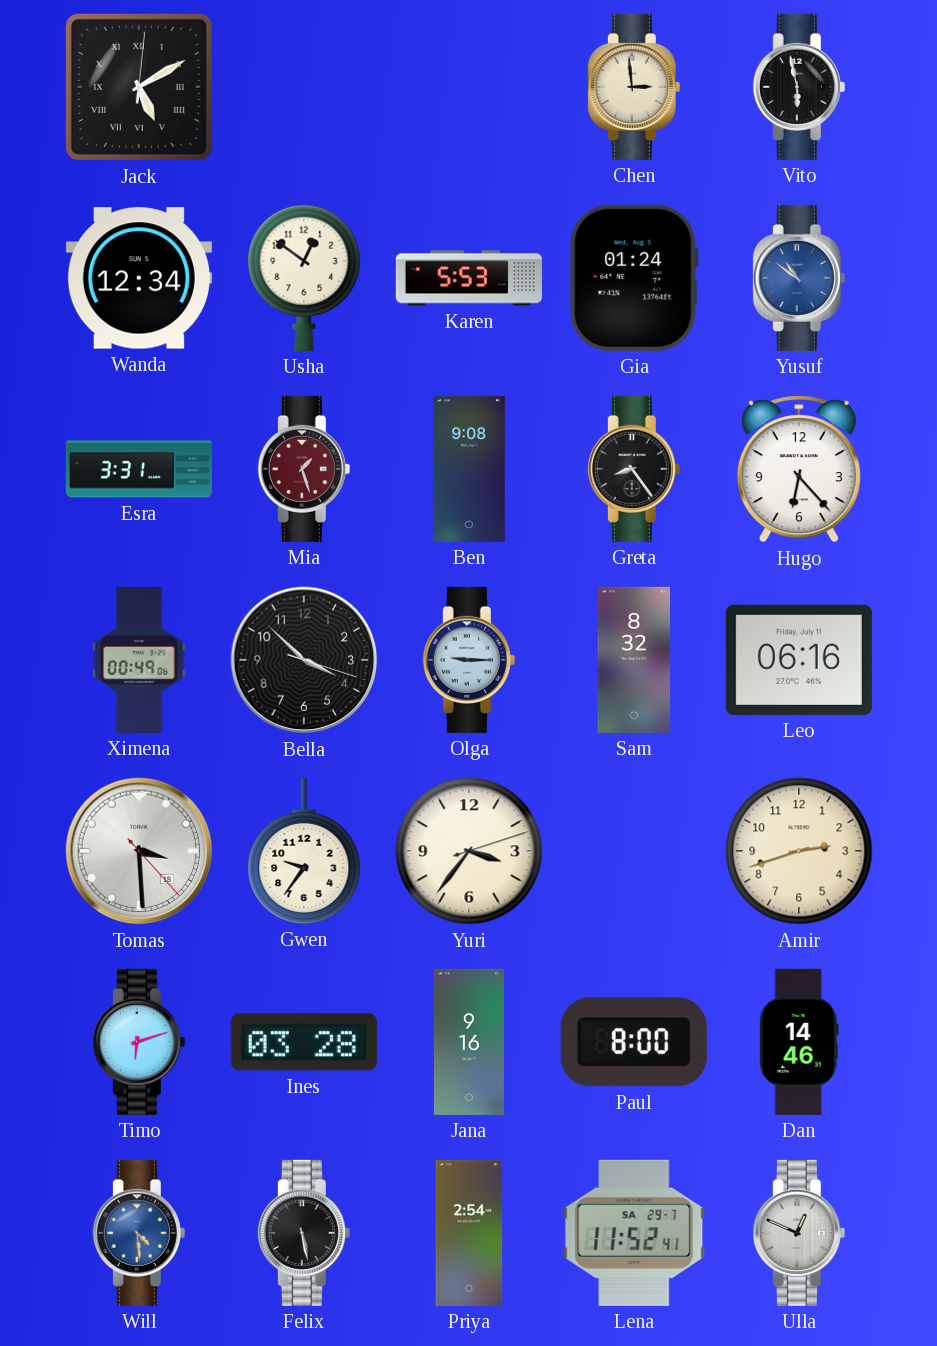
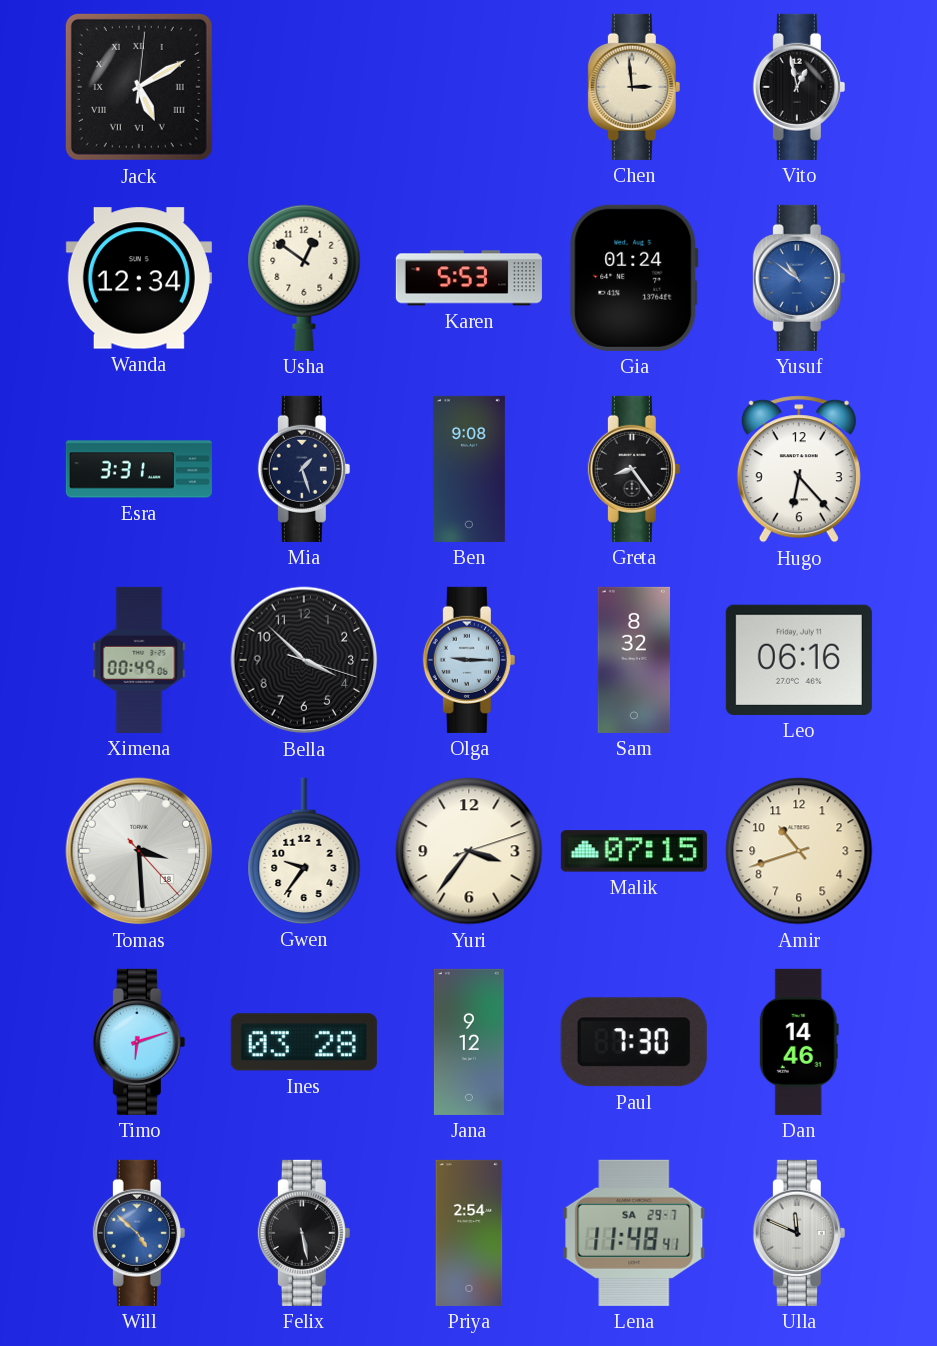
Vito: 5:58 -> 12:58 (799, 87)
Mia dial: burgundy -> navy (304, 469)
Malik: none -> 07:15 (634, 851)
Amir: 2:42 -> 10:42 (799, 851)
Jana: 9:16 -> 9:12 (469, 1042)
Paul: 8:00 -> 7:30 (634, 1042)
Will: 4:29 -> 4:52 (139, 1233)
Lena: 11:52 -> 11:48 (634, 1233)
Ulla: 12:49 -> 11:49 (799, 1233)
